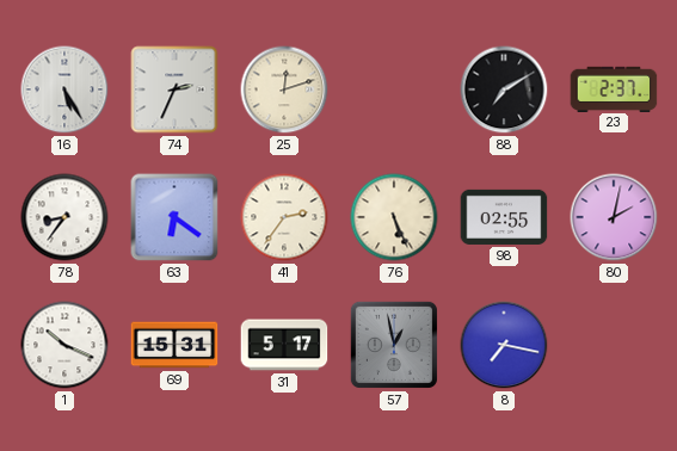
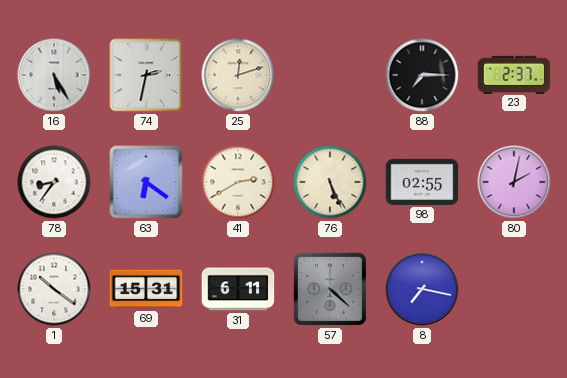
74: 2:34 -> 2:32 (146, 75)
88: 7:10 -> 7:15 (422, 75)
41: 2:36 -> 2:40 (238, 182)
1: 10:19 -> 10:21 (54, 289)
31: 5:17 -> 6:11 (238, 289)
57: 12:58 -> 4:22 (330, 289)
